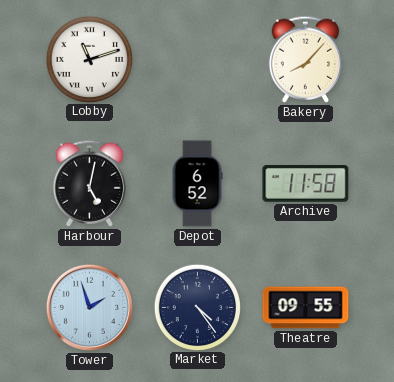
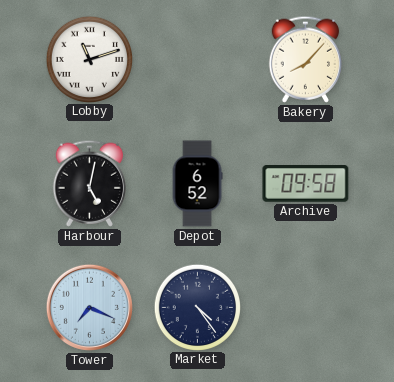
Archive: 11:58 -> 09:58 (306, 184)
Tower: 1:57 -> 7:19 (89, 307)
Theatre: 09:55 -> none (306, 308)
